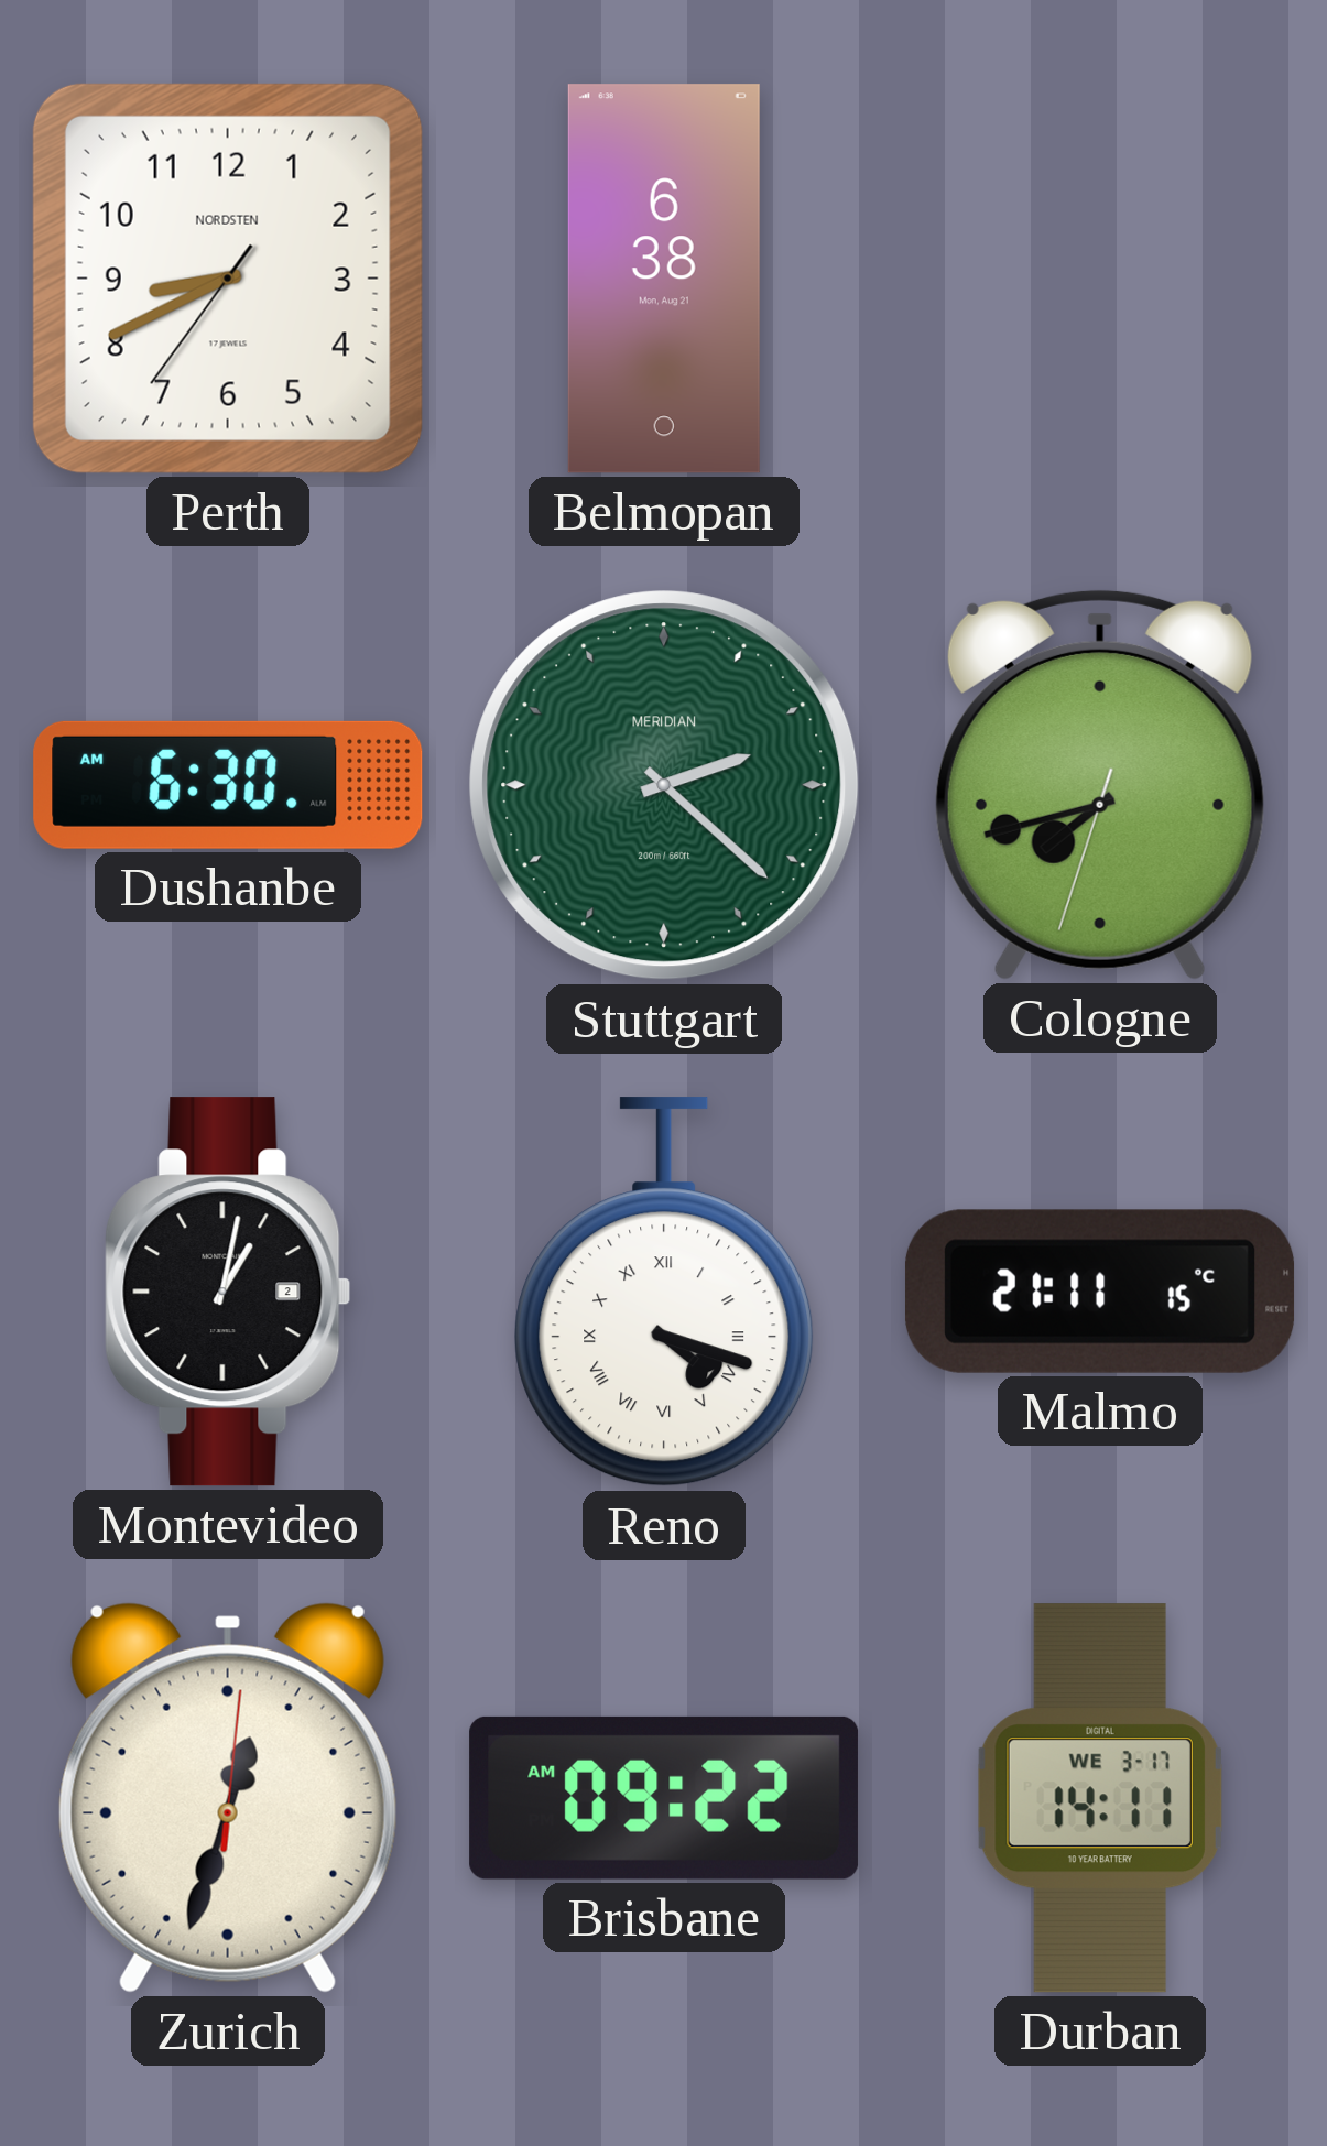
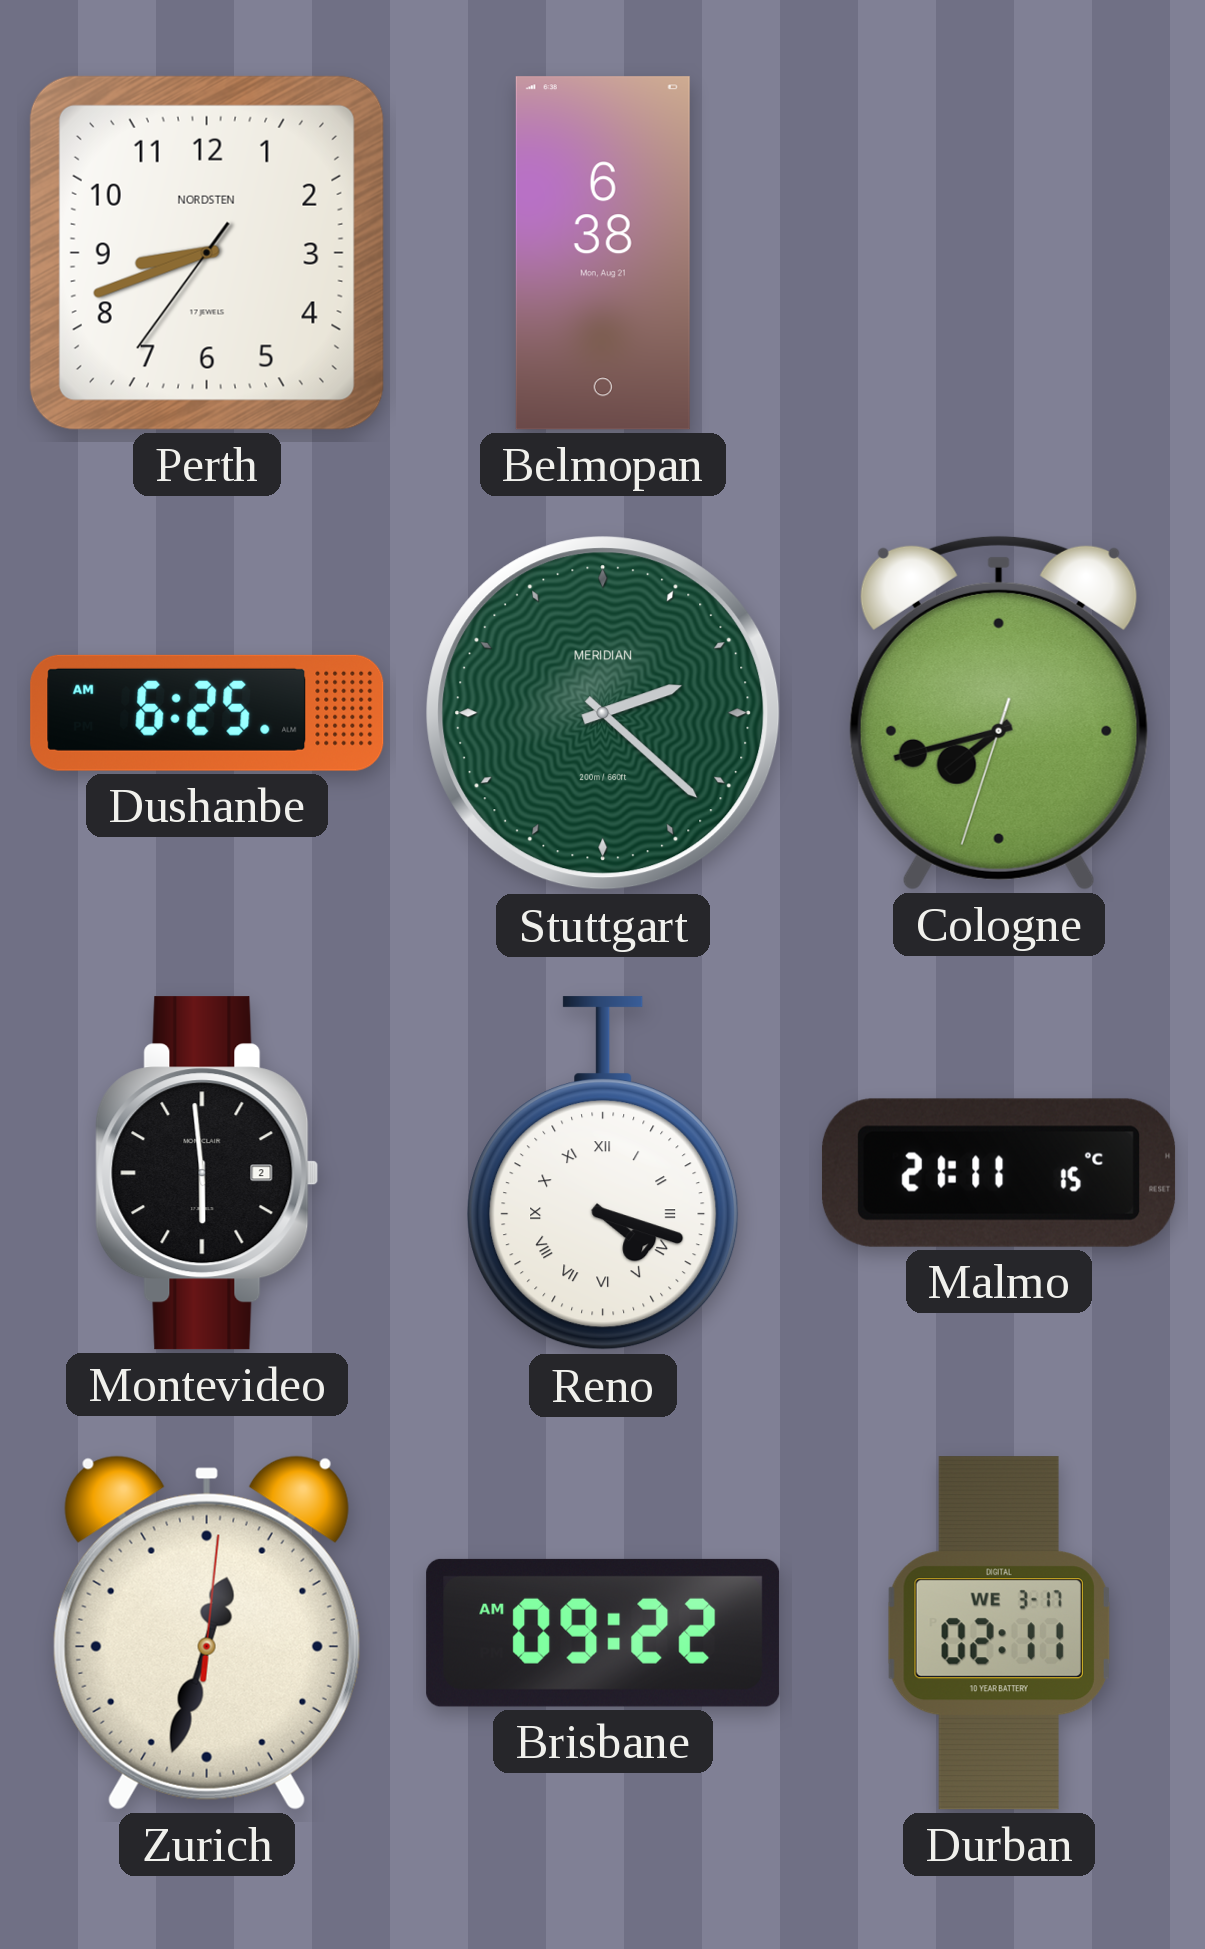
Perth: 8:40 -> 8:41 (207, 253)
Dushanbe: 6:30 -> 6:25 (207, 713)
Montevideo: 1:02 -> 5:59 (207, 1173)
Durban: 14:11 -> 02:11 (999, 1633)
